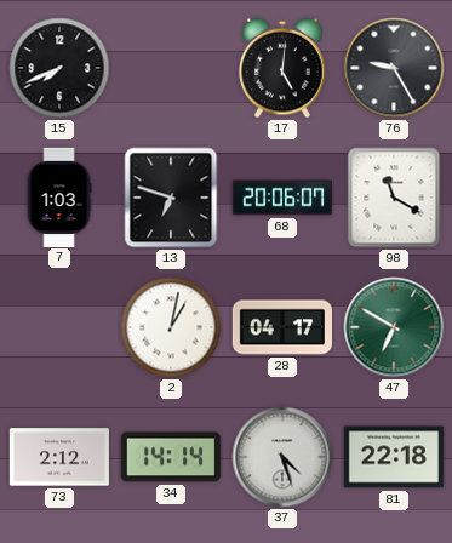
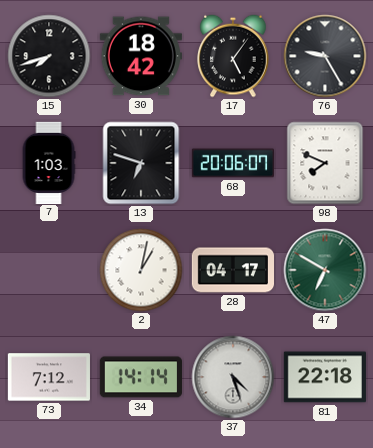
15: 7:41 -> 7:42 (49, 56)
30: none -> 18:42 (141, 56)
17: 5:01 -> 5:06 (233, 56)
98: 11:20 -> 7:49 (325, 163)
73: 2:12 -> 7:12 (49, 377)
